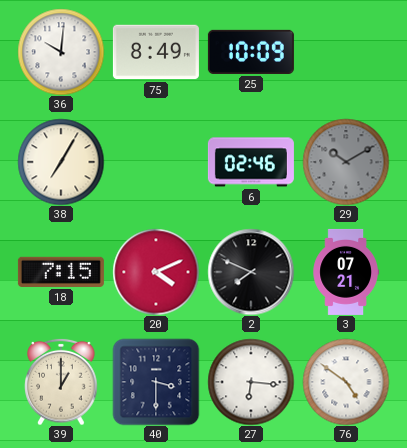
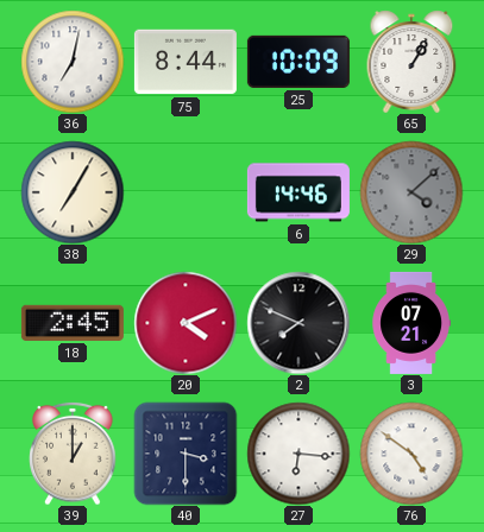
36: 10:01 -> 7:02 (73, 62)
75: 8:49 -> 8:44 (186, 62)
65: none -> 1:05 (411, 62)
6: 02:46 -> 14:46 (298, 192)
29: 10:10 -> 4:08 (411, 192)
18: 7:15 -> 2:45 (73, 323)
